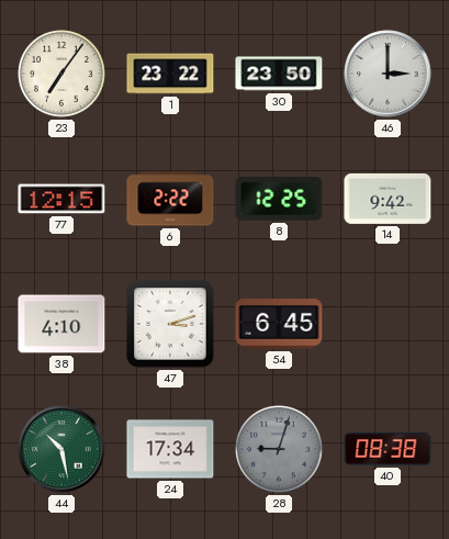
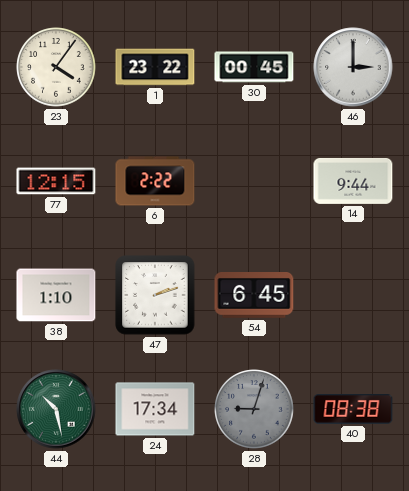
23: 7:06 -> 4:06 (56, 67)
30: 23:50 -> 00:45 (254, 67)
8: 12:25 -> none (279, 199)
14: 9:42 -> 9:44 (353, 181)
38: 4:10 -> 1:10 (56, 295)
47: 3:12 -> 2:12 (155, 295)
